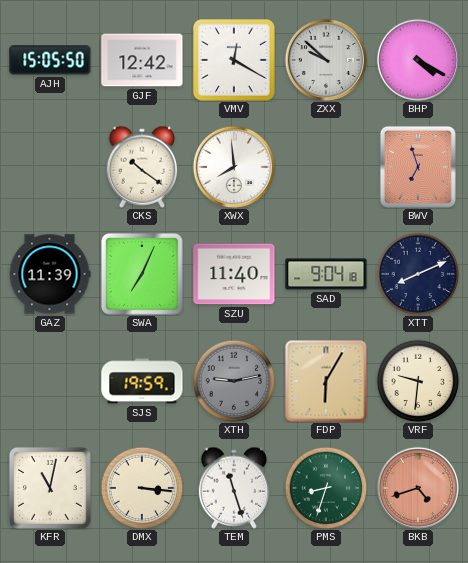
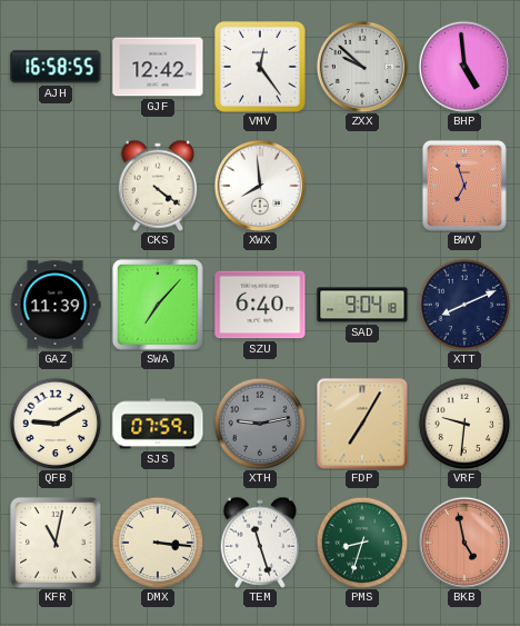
AJH: 15:05 -> 16:58 (56, 67)
VMV: 12:20 -> 12:24 (261, 68)
BHP: 4:20 -> 4:59 (464, 67)
CKS: 10:21 -> 4:21 (158, 186)
SWA: 7:04 -> 7:07 (159, 306)
SZU: 11:40 -> 6:40 (260, 305)
QFB: none -> 9:10 (56, 424)
SJS: 19:59 -> 07:59 (158, 424)
FDP: 6:05 -> 7:05 (362, 424)
BKB: 4:42 -> 4:58 (464, 543)
